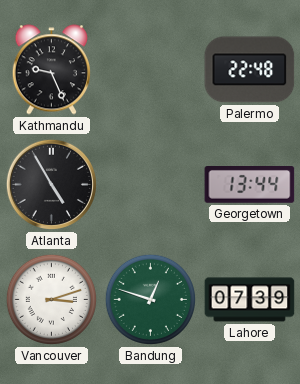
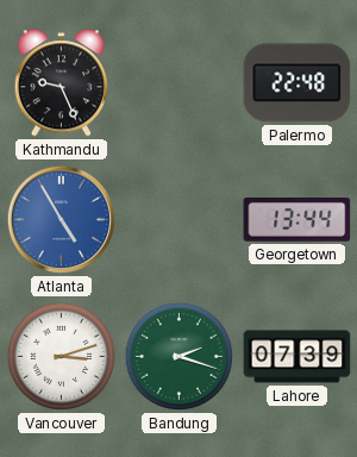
Atlanta dial: black -> blue (61, 219)
Bandung: 12:48 -> 2:18 (178, 356)
